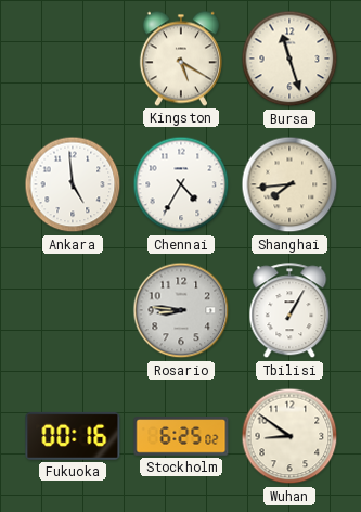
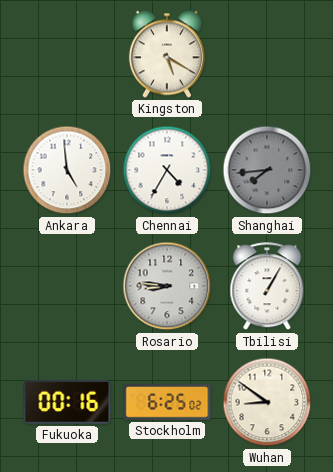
Bursa: 11:27 -> none (289, 59)
Shanghai dial: cream -> grey (267, 170)
